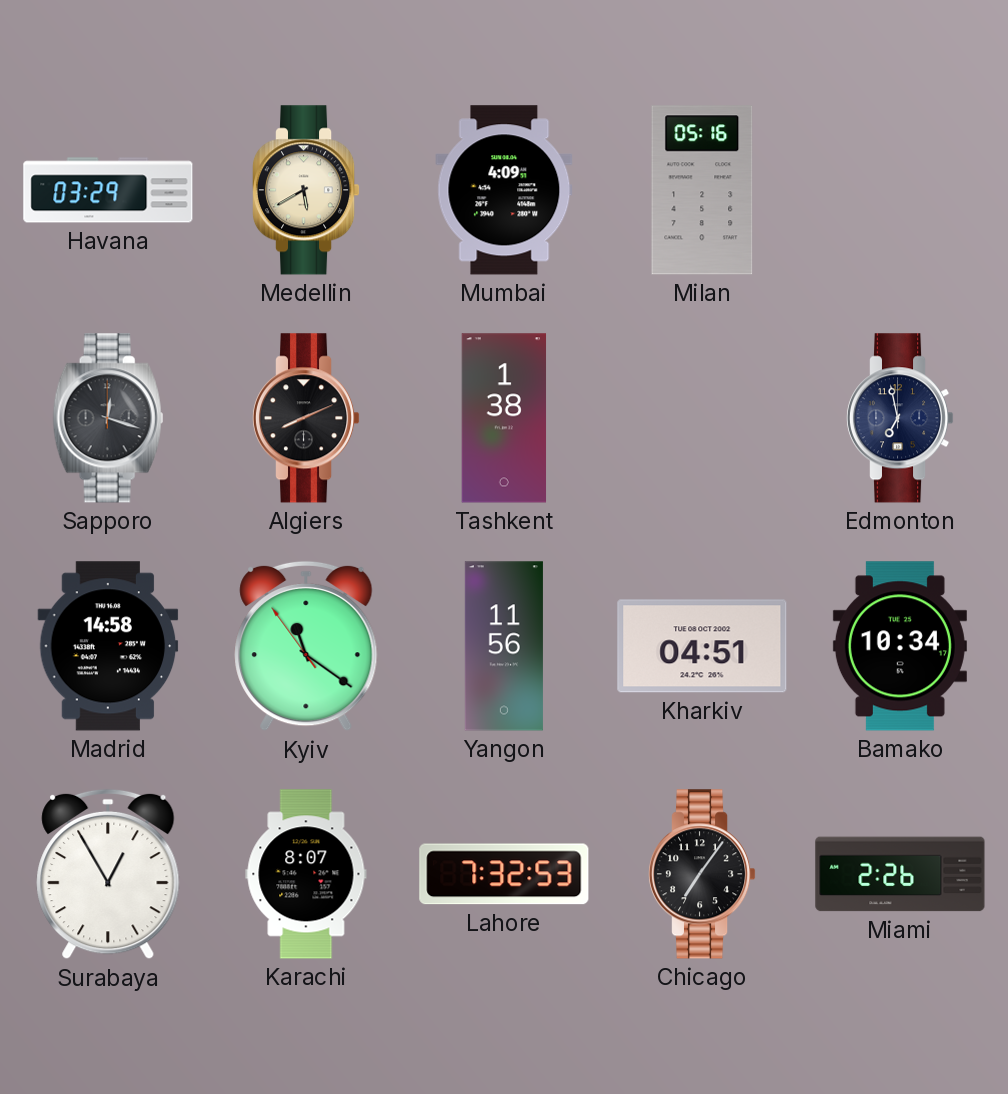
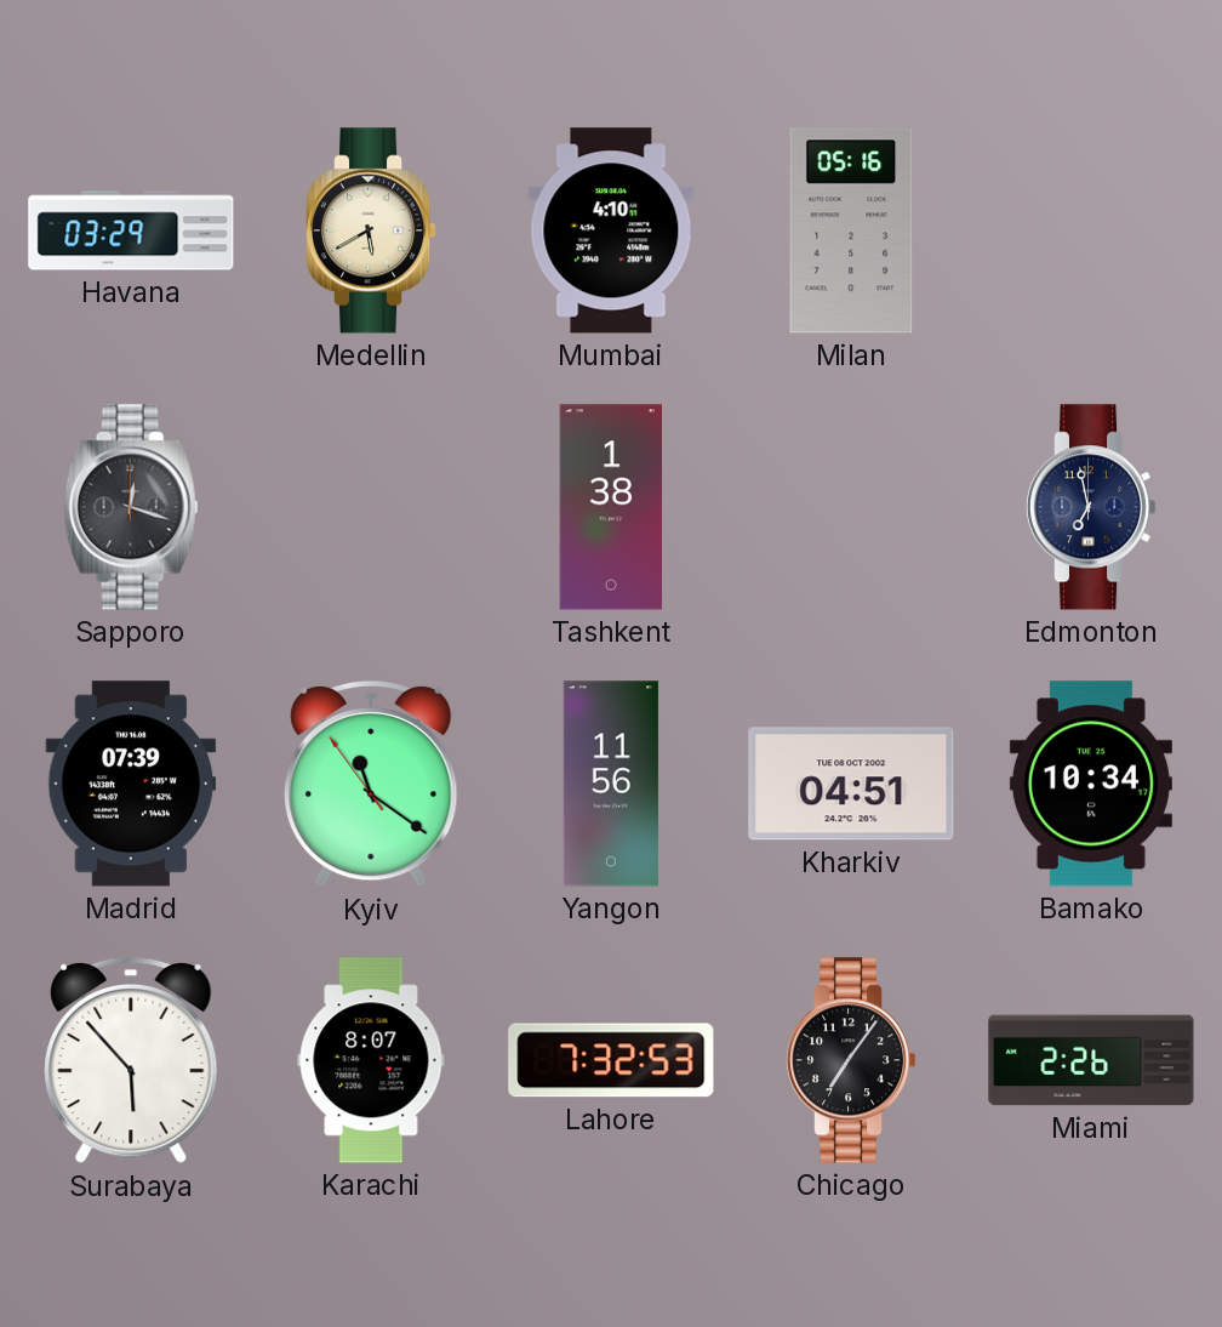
Mumbai: 4:09 -> 4:10 (611, 230)
Algiers: 8:11 -> none (306, 418)
Madrid: 14:58 -> 07:39 (131, 784)
Surabaya: 12:55 -> 5:53 (131, 1060)
